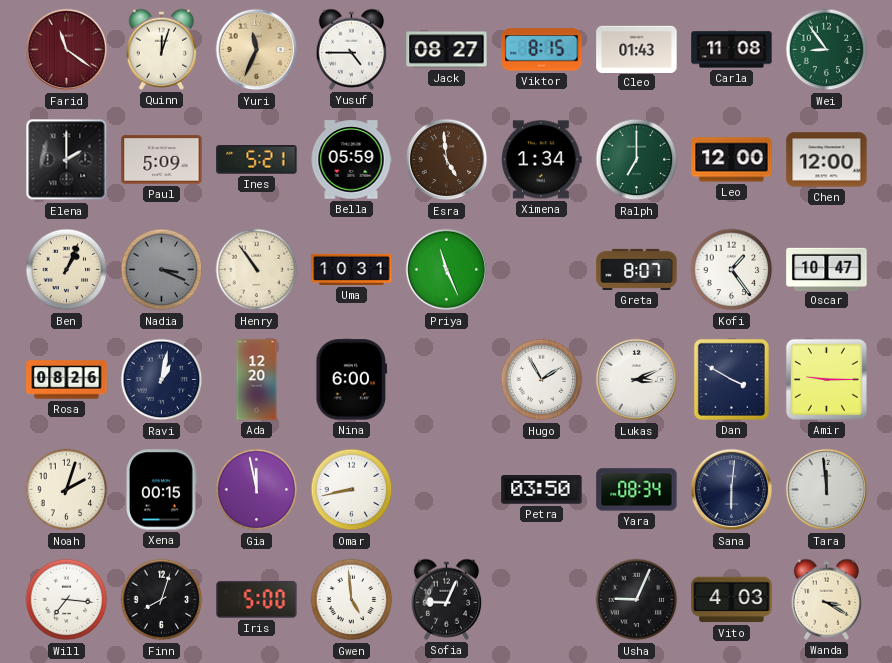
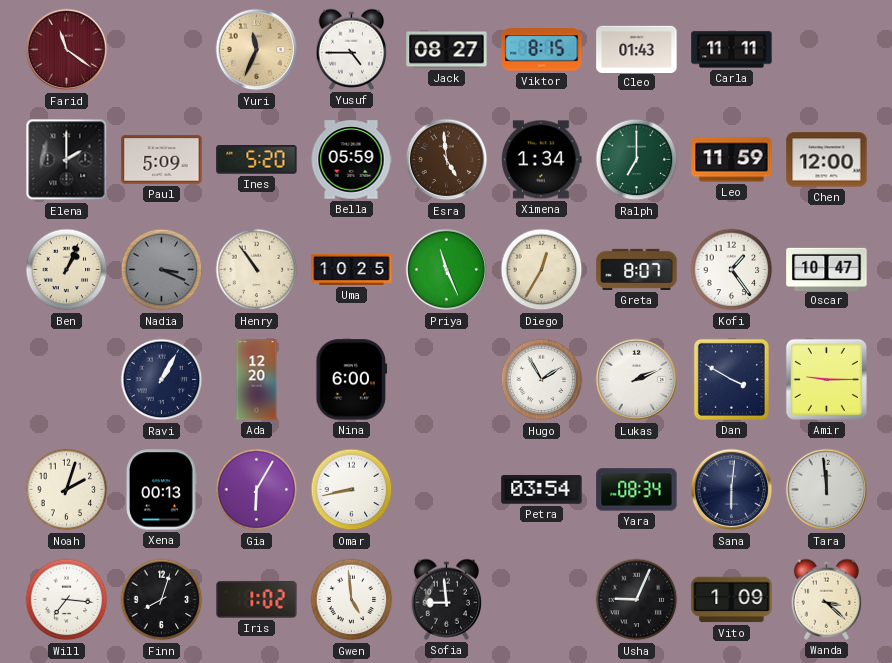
Quinn: 12:03 -> none (162, 49)
Carla: 11:08 -> 11:11 (732, 50)
Wei: 8:54 -> none (827, 50)
Ines: 5:21 -> 5:20 (257, 160)
Leo: 12:00 -> 11:59 (732, 160)
Uma: 10:31 -> 10:25 (352, 269)
Diego: none -> 12:35 (542, 270)
Rosa: 08:26 -> none (67, 380)
Ravi: 1:02 -> 1:05 (162, 380)
Lukas: 3:11 -> 2:11 (637, 380)
Xena: 00:15 -> 00:13 (161, 490)
Gia: 11:58 -> 6:05 (257, 490)
Petra: 03:50 -> 03:54 (542, 490)
Iris: 5:00 -> 1:02 (257, 600)
Sofia: 9:04 -> 8:59 (447, 599)
Vito: 4:03 -> 1:09 (732, 600)
Wanda: 3:20 -> 3:22 (827, 599)
